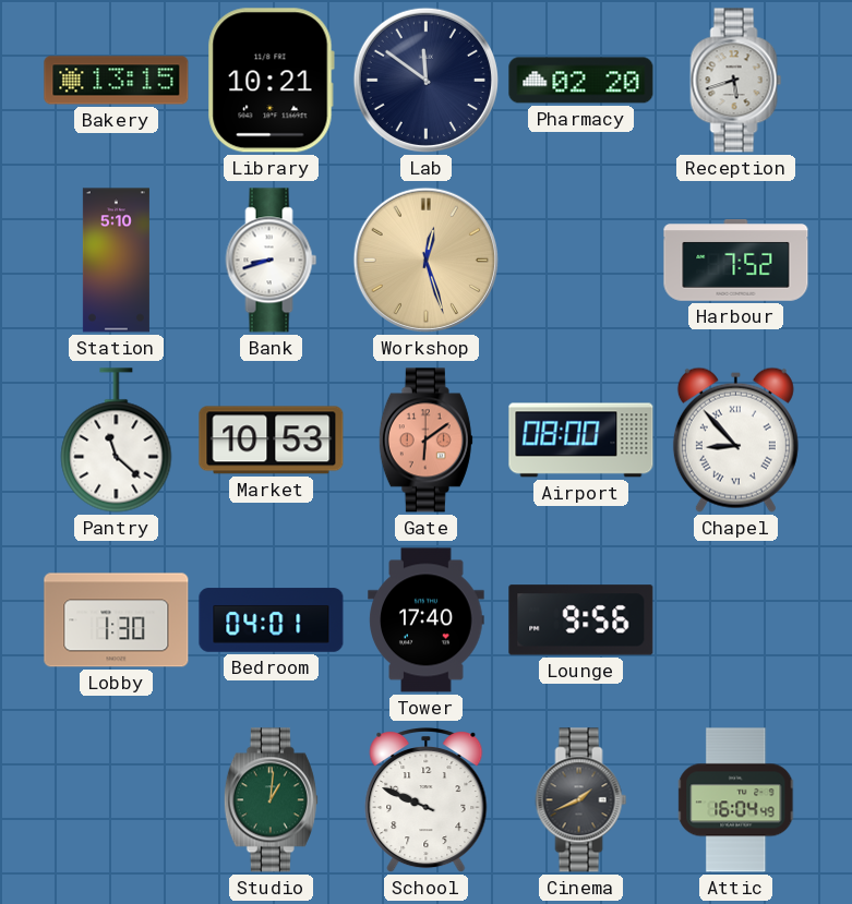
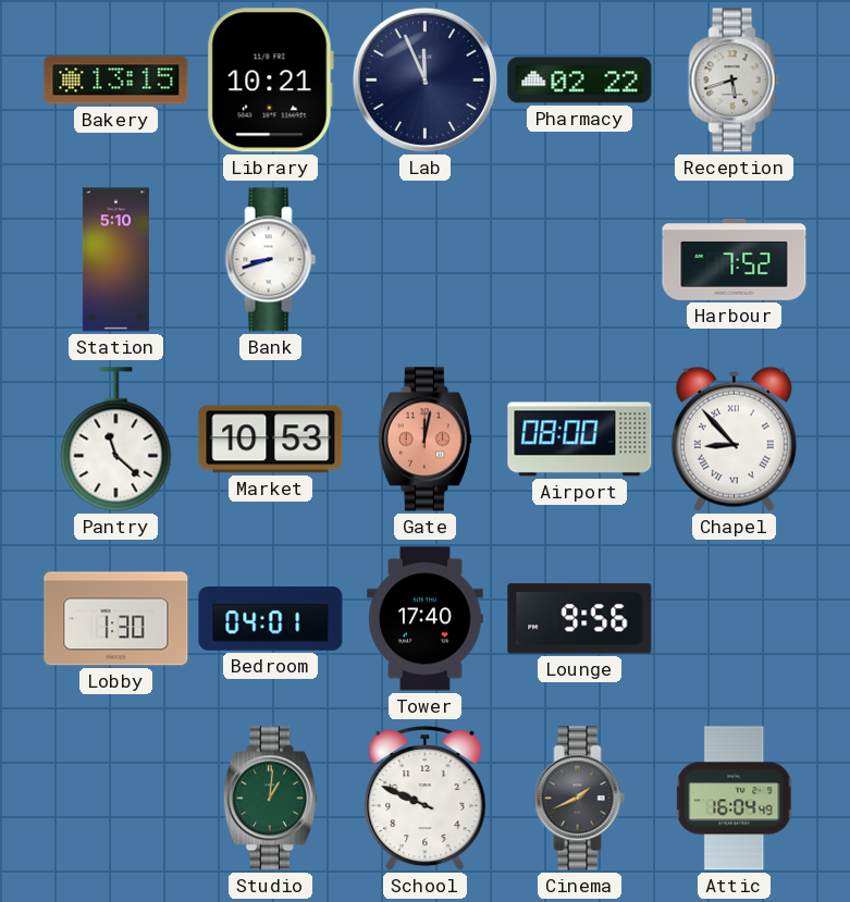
Lab: 11:51 -> 11:56 (424, 79)
Pharmacy: 02:20 -> 02:22 (580, 81)
Workshop: 12:27 -> none (425, 260)
Gate: 6:09 -> 12:02 (424, 440)
